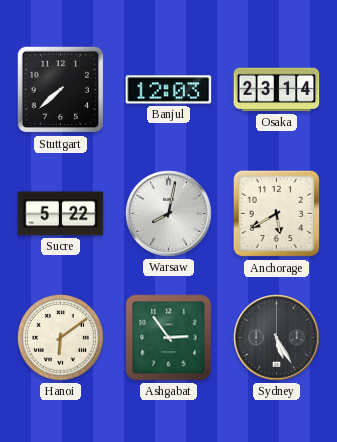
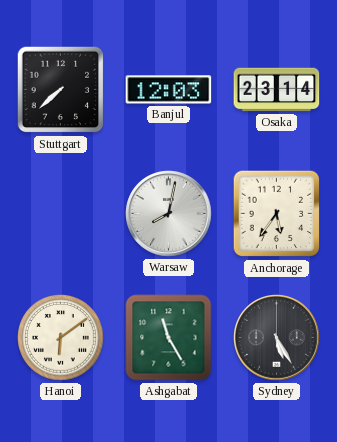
Sucre: 5:22 -> none (61, 214)
Anchorage: 5:40 -> 5:36 (277, 214)
Ashgabat: 2:54 -> 11:25 (169, 338)
